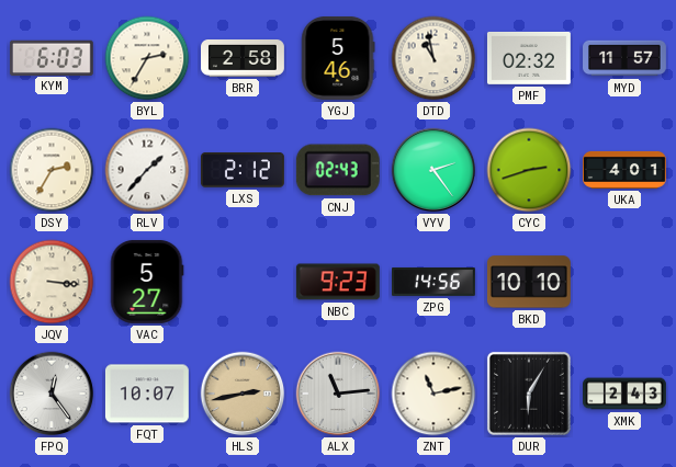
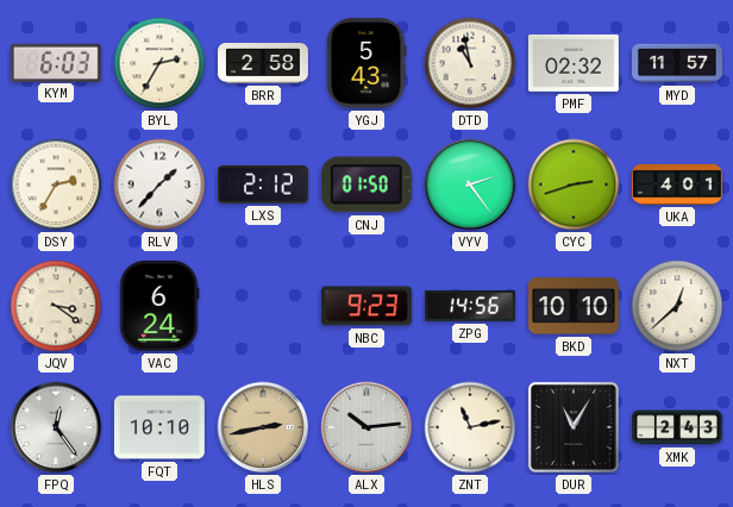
YGJ: 5:46 -> 5:43 (366, 63)
CNJ: 02:43 -> 01:50 (366, 184)
JQV: 3:16 -> 3:21 (56, 306)
VAC: 5:27 -> 6:24 (159, 306)
NXT: none -> 12:38 (677, 306)
FQT: 10:07 -> 10:10 (159, 427)
ALX: 11:14 -> 10:14 (366, 427)
DUR: 6:05 -> 11:05 (574, 427)
